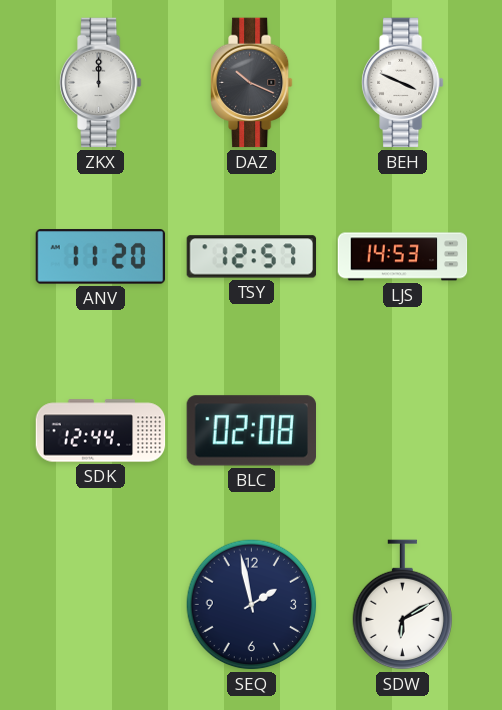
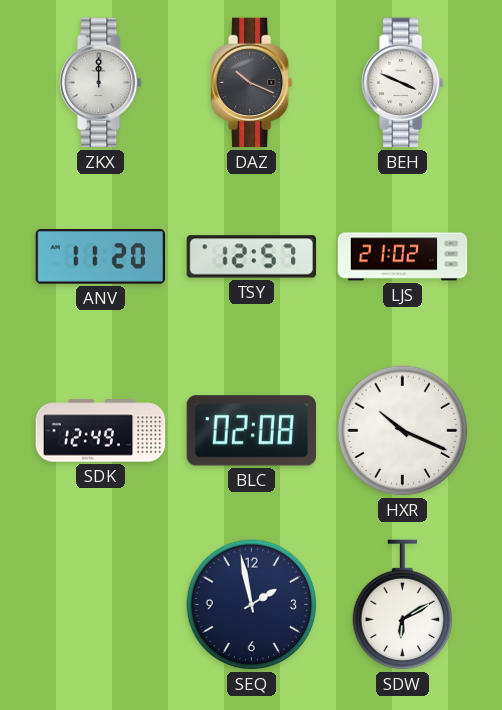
LJS: 14:53 -> 21:02 (403, 257)
SDK: 12:44 -> 12:49 (101, 431)
HXR: none -> 10:19 (403, 431)
